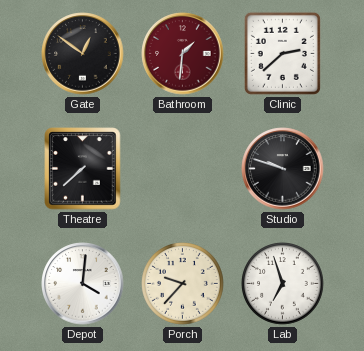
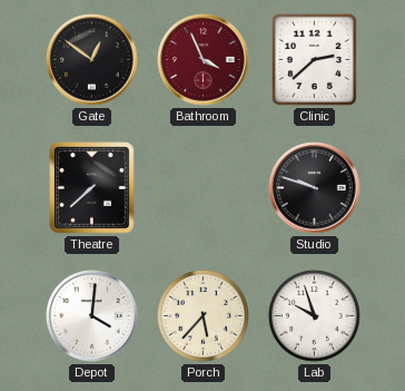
Bathroom: 1:31 -> 3:56 (204, 60)
Porch: 9:37 -> 5:37 (204, 316)
Lab: 6:57 -> 9:57 (315, 316)
